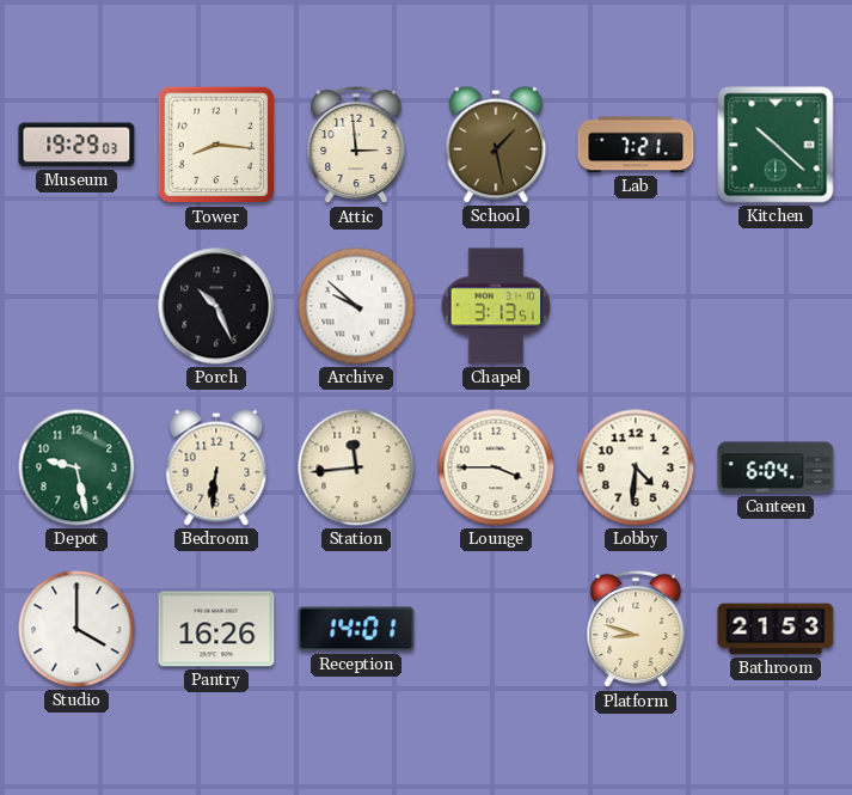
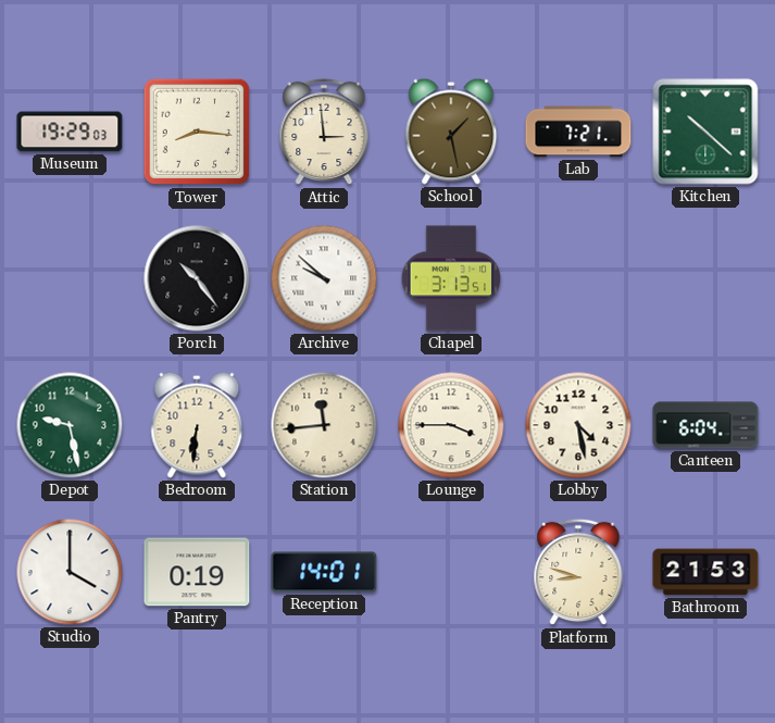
Porch: 10:26 -> 10:24 (197, 278)
Lobby: 4:31 -> 4:28 (578, 425)
Pantry: 16:26 -> 0:19 (197, 572)
